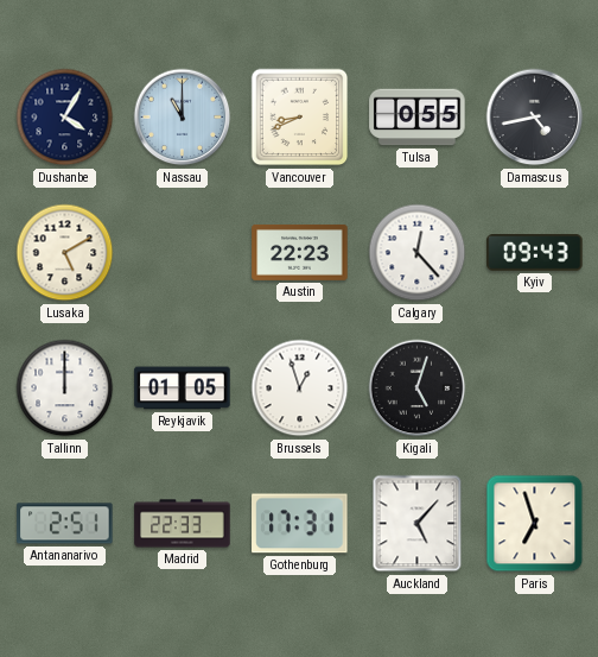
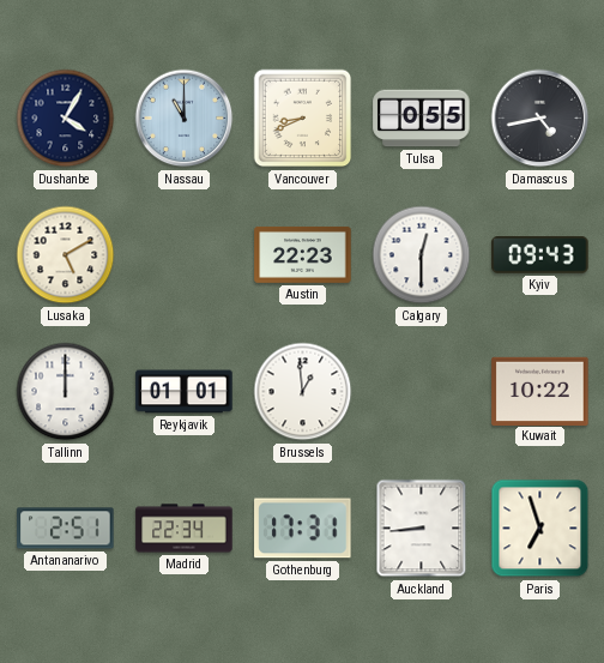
Calgary: 12:23 -> 12:30 (422, 255)
Reykjavik: 01:05 -> 01:01 (185, 392)
Brussels: 12:57 -> 12:59 (303, 392)
Kigali: 5:03 -> none (418, 388)
Kuwait: none -> 10:22 (540, 391)
Madrid: 22:33 -> 22:34 (185, 529)
Auckland: 5:07 -> 8:44 (422, 529)
